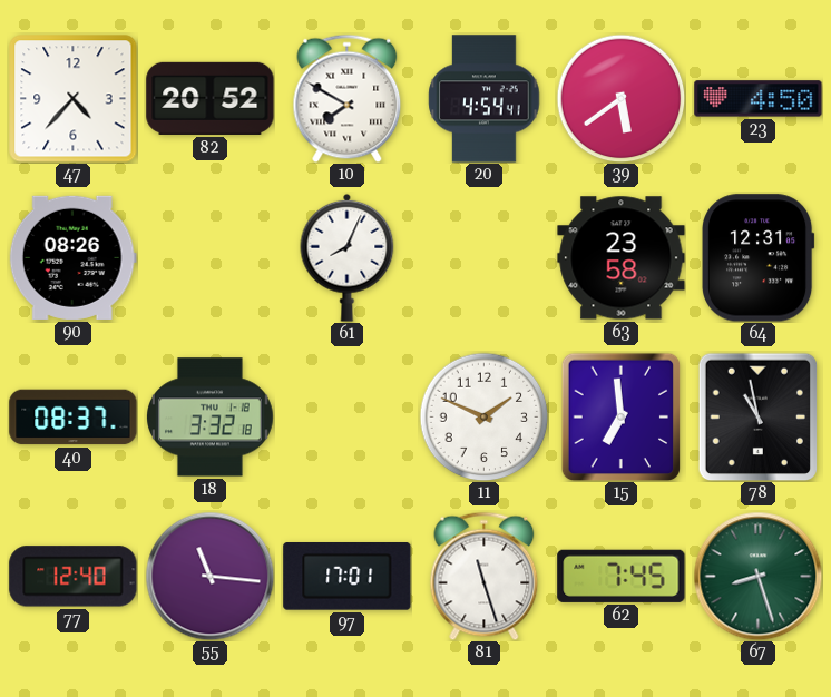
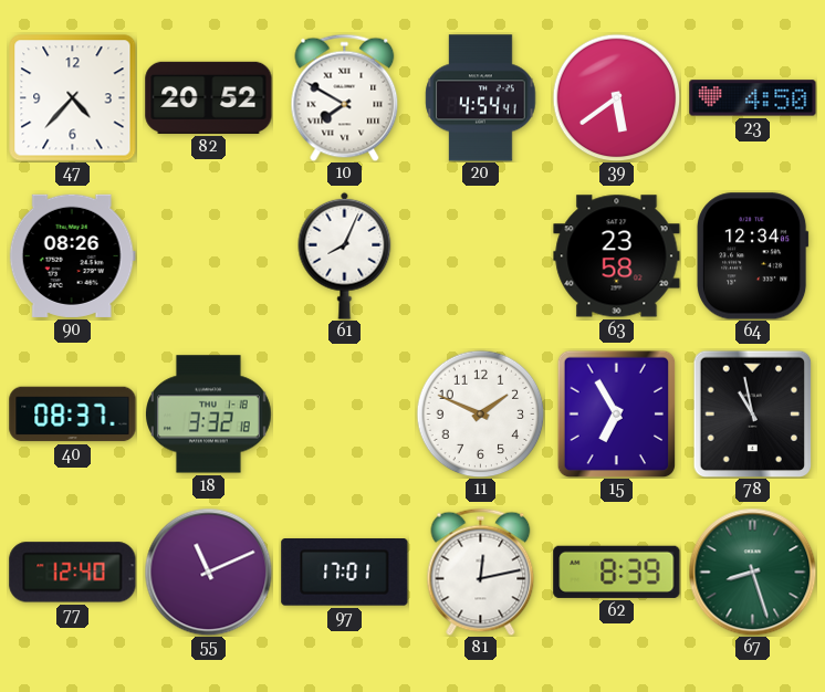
64: 12:31 -> 12:34 (753, 256)
15: 6:59 -> 6:55 (617, 413)
55: 11:16 -> 11:11 (208, 572)
81: 11:27 -> 12:13 (481, 572)
62: 7:45 -> 8:39 (617, 572)
